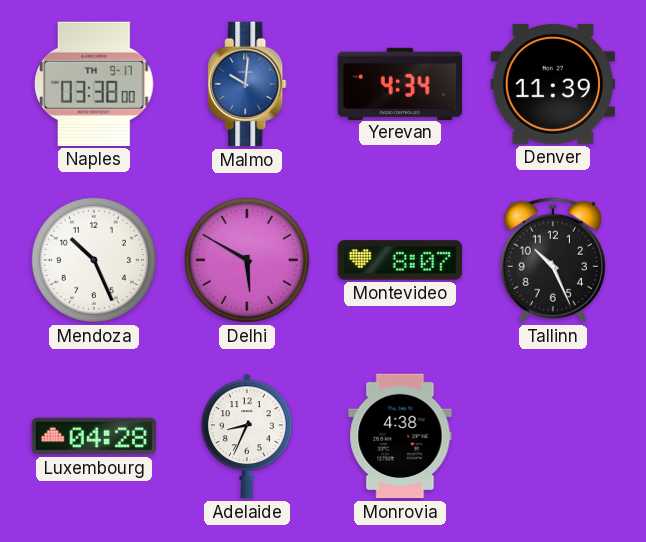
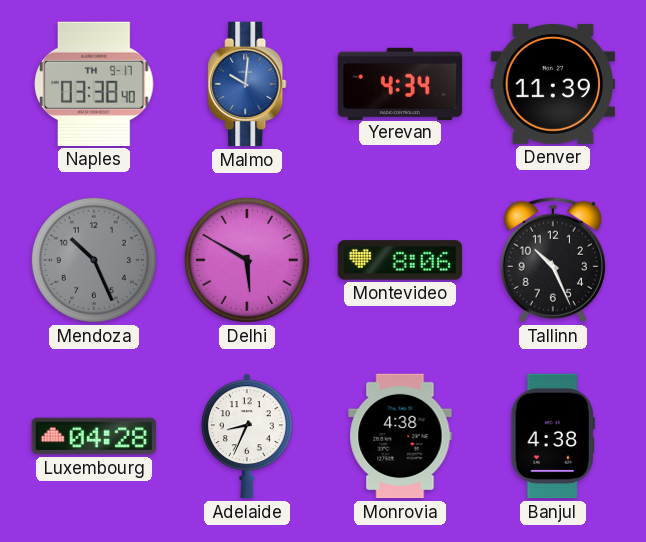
Naples: 03:38:00 -> 03:38:40 (94, 84)
Mendoza dial: white -> grey (94, 260)
Montevideo: 8:07 -> 8:06 (400, 260)
Banjul: none -> 4:38 (553, 436)
